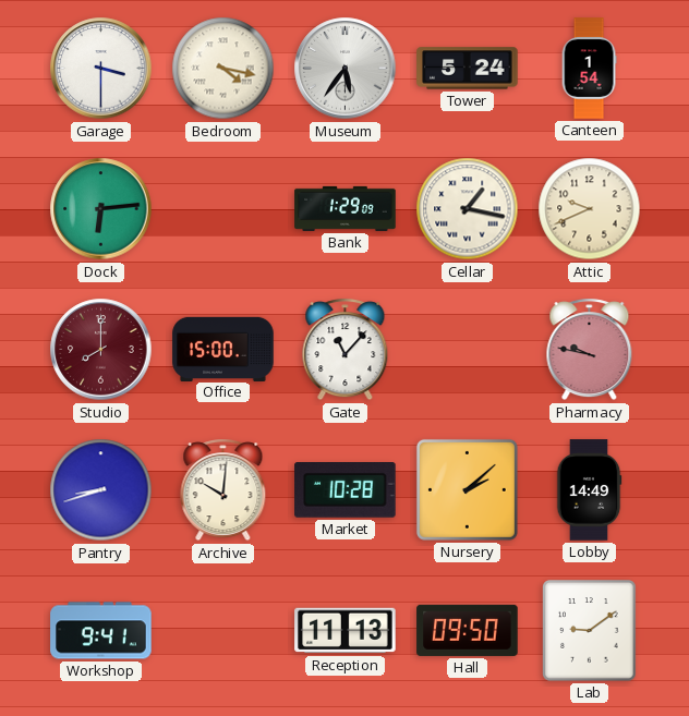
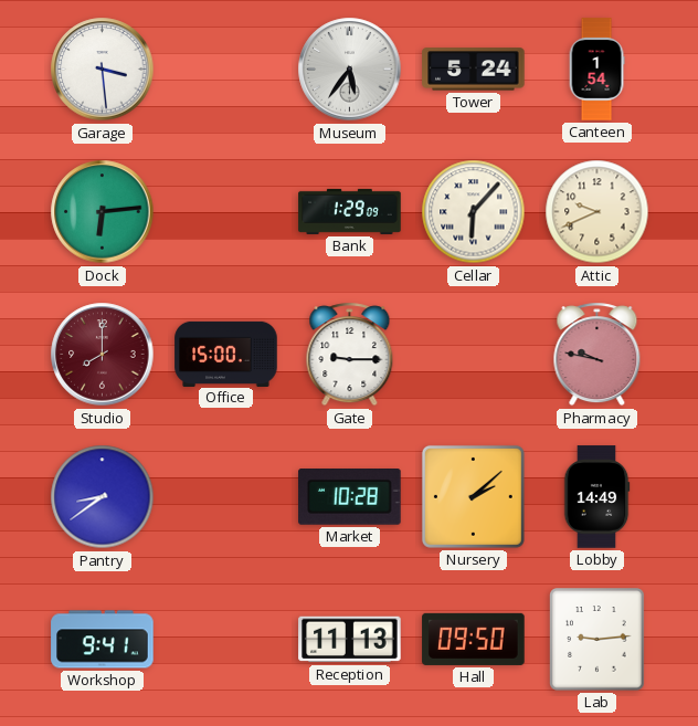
Garage: 3:30 -> 3:29 (103, 70)
Bedroom: 4:17 -> none (223, 69)
Cellar: 1:17 -> 6:07 (474, 212)
Gate: 11:07 -> 9:15 (350, 355)
Pantry: 8:42 -> 8:39 (103, 497)
Archive: 10:01 -> none (223, 490)
Lab: 9:09 -> 9:14 (597, 640)
